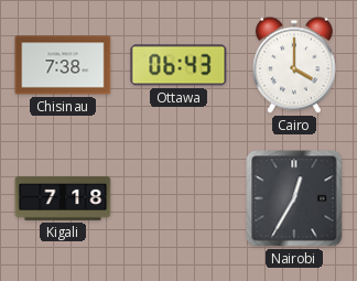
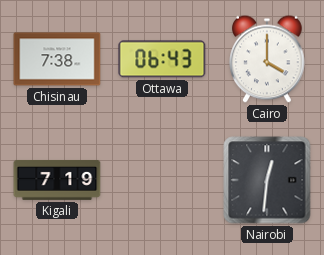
Kigali: 7:18 -> 7:19 (57, 180)
Nairobi: 12:35 -> 12:31 (267, 180)
